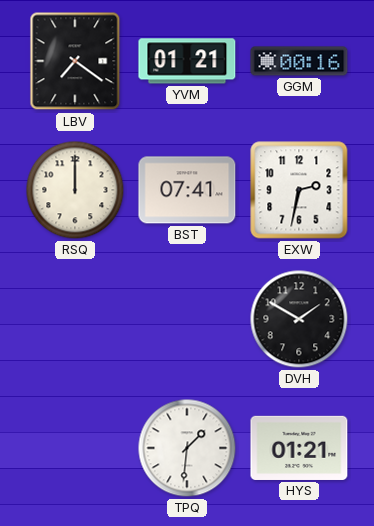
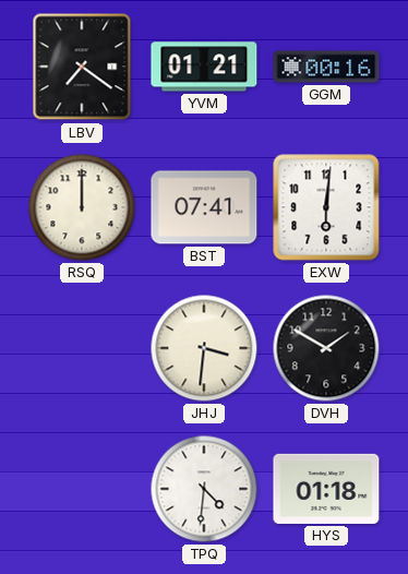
EXW: 2:32 -> 6:01 (326, 207)
JHJ: none -> 3:31 (204, 348)
TPQ: 1:31 -> 4:31 (204, 489)
HYS: 01:21 -> 01:18 (326, 489)
